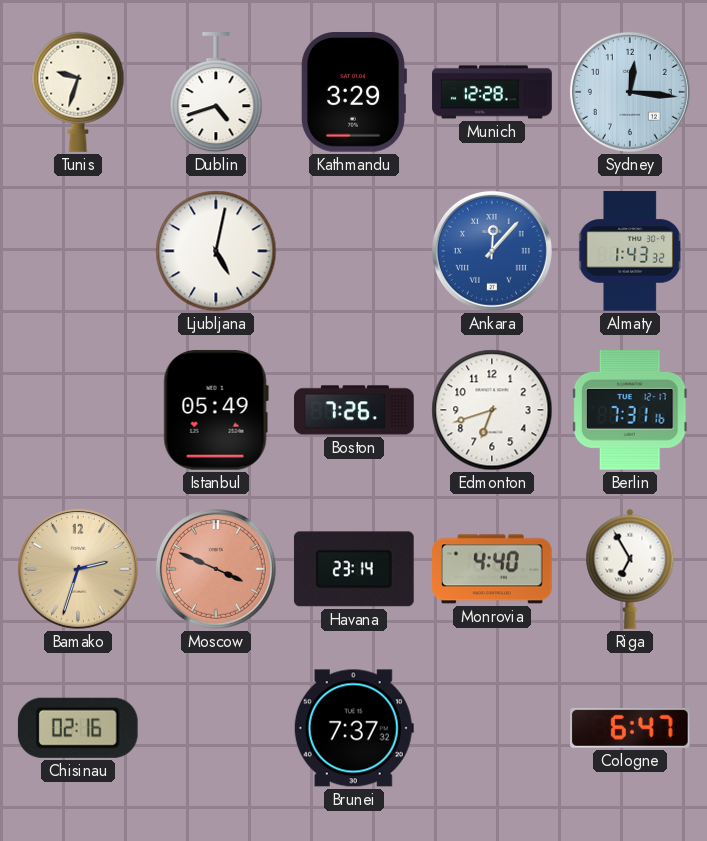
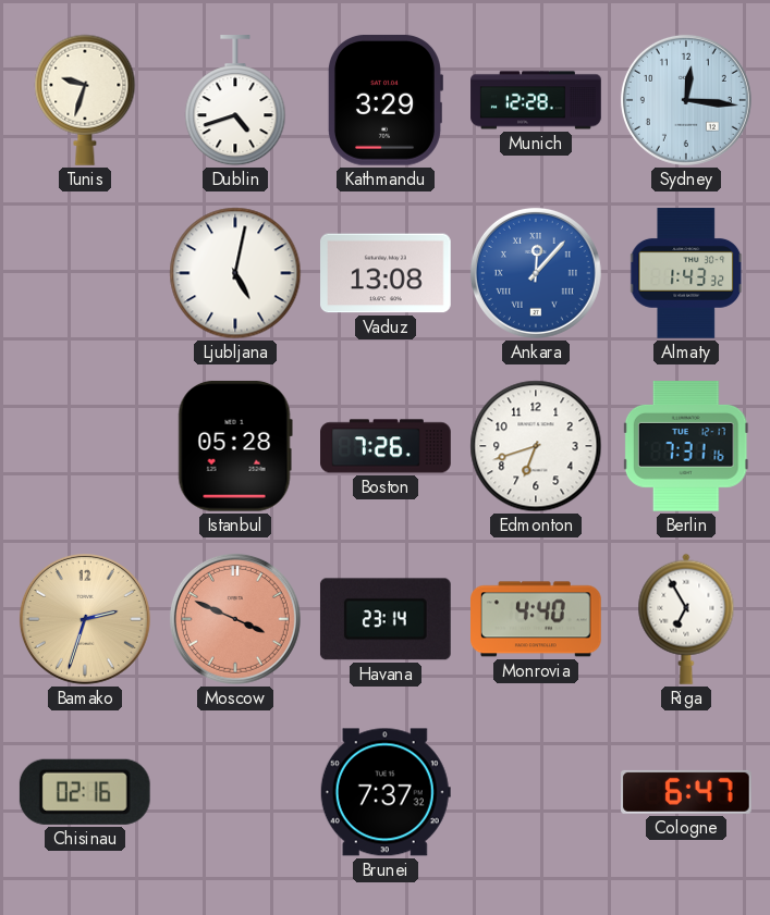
Vaduz: none -> 13:08 (387, 273)
Istanbul: 05:49 -> 05:28 (235, 446)
